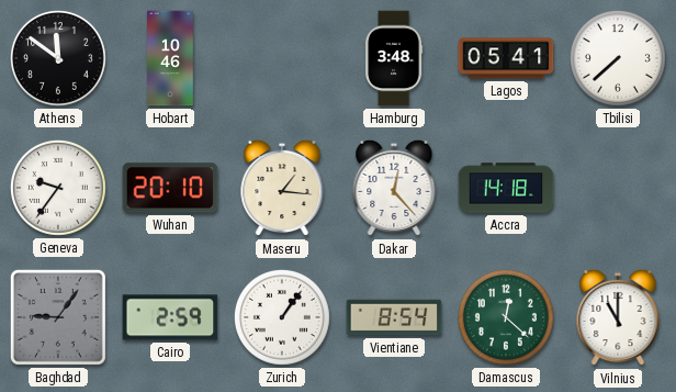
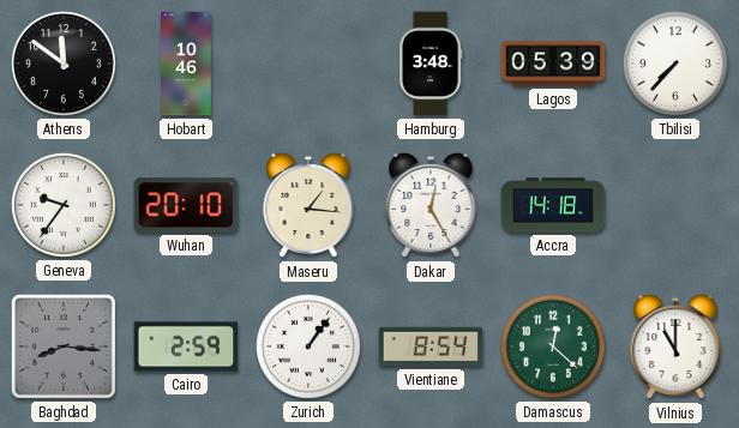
Lagos: 05:41 -> 05:39 (553, 64)
Tbilisi: 7:38 -> 7:37 (675, 64)
Dakar: 12:23 -> 12:25 (431, 205)
Baghdad: 9:06 -> 8:16 (64, 346)
